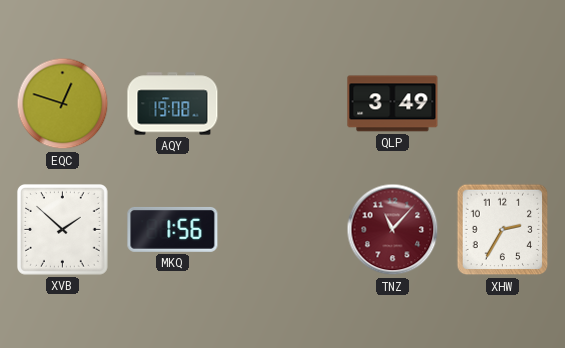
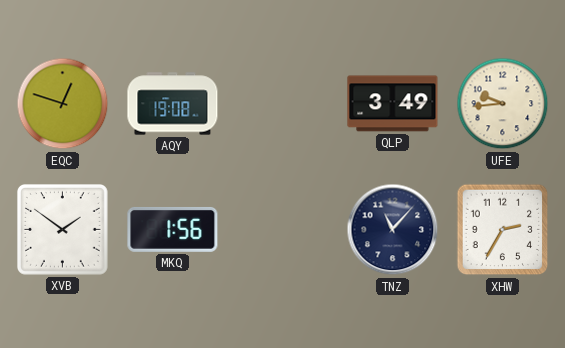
UFE: none -> 9:44 (503, 104)
XVB: 1:52 -> 1:51 (63, 230)
TNZ dial: burgundy -> navy (393, 230)
